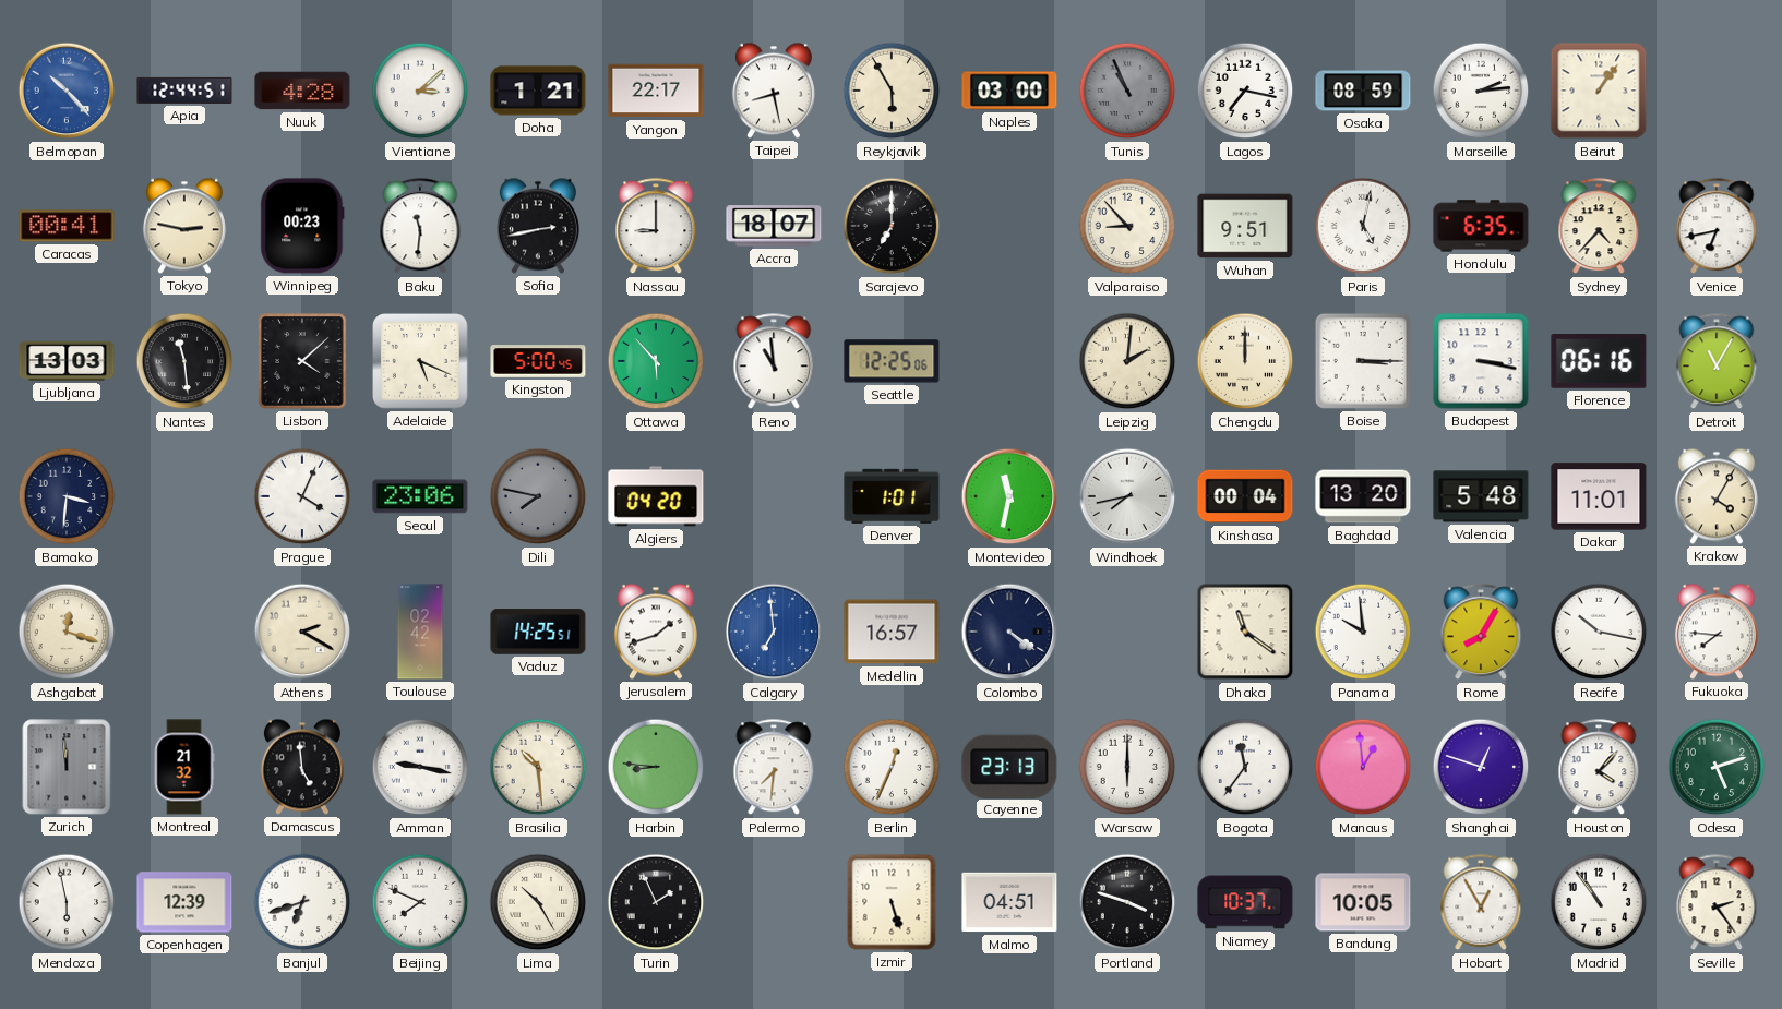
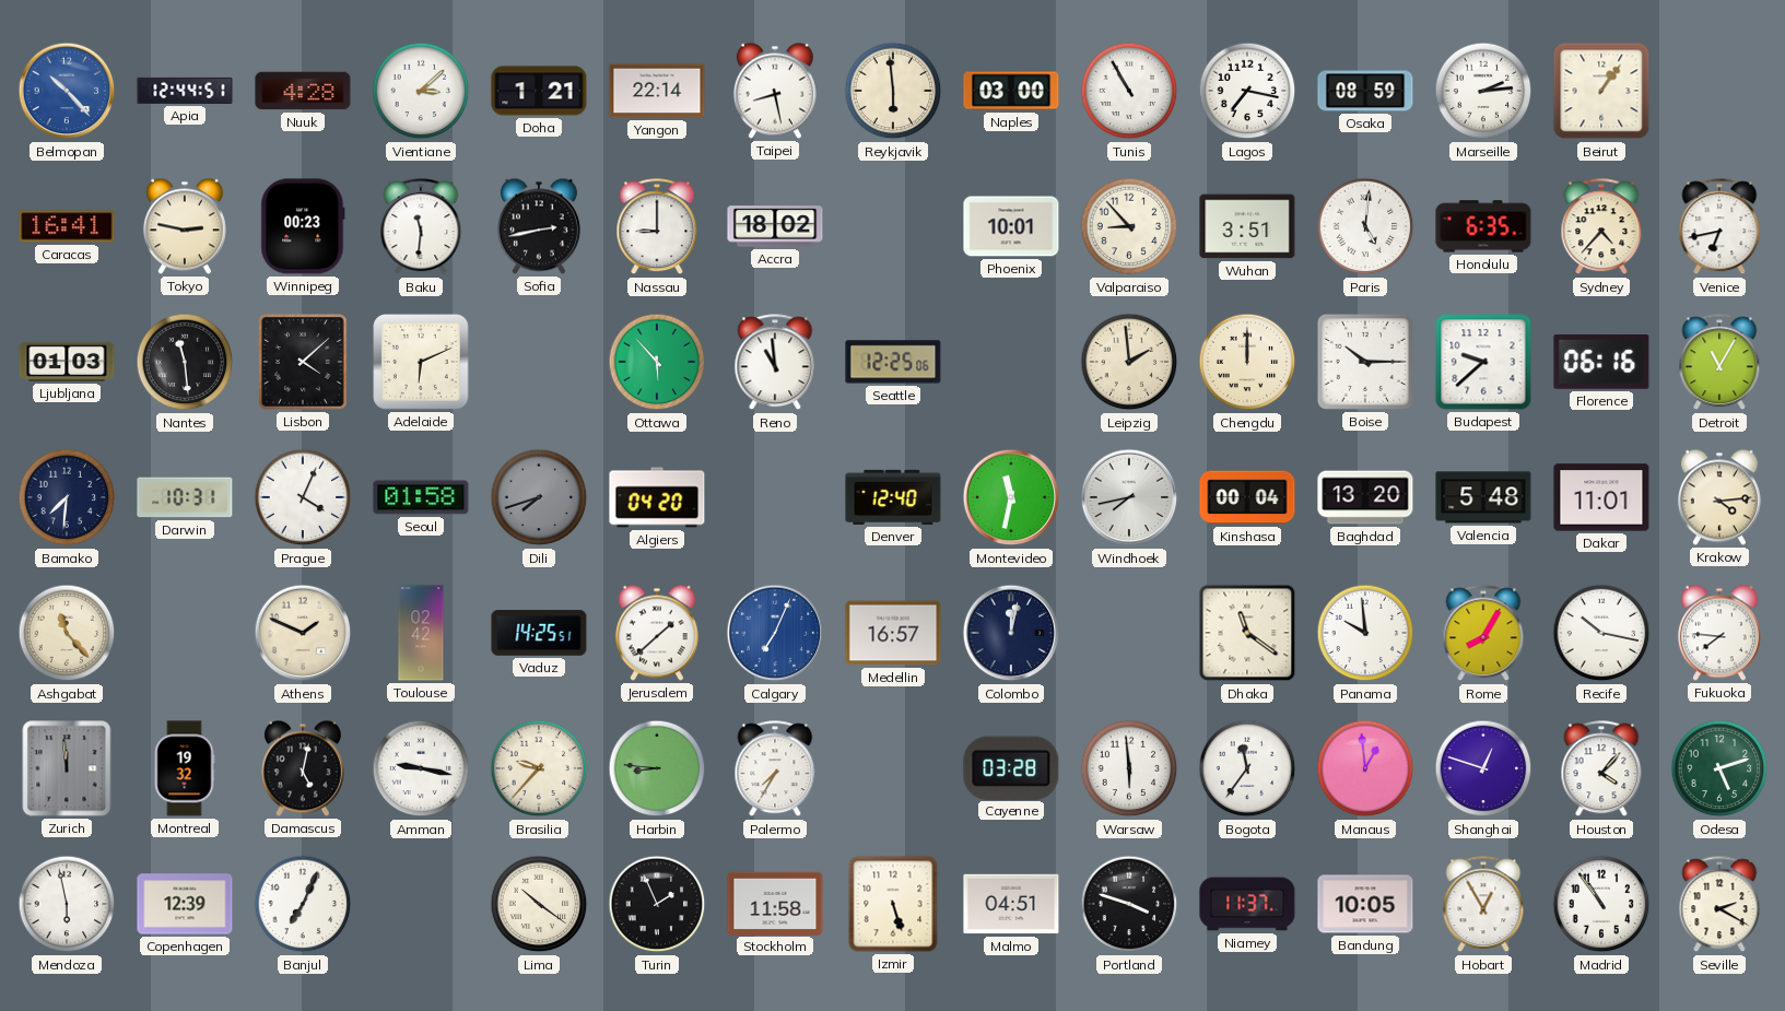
Yangon: 22:17 -> 22:14 (657, 91)
Reykjavik: 5:55 -> 5:59 (893, 91)
Tunis: 10:56 -> 10:55 (1129, 91)
Tunis dial: grey -> white (1129, 91)
Caracas: 00:41 -> 16:41 (67, 226)
Accra: 18:07 -> 18:02 (775, 226)
Sarajevo: 7:00 -> none (892, 226)
Phoenix: none -> 10:01 (1011, 226)
Wuhan: 9:51 -> 3:51 (1247, 226)
Paris: 5:02 -> 5:01 (1365, 226)
Ljubljana: 13:03 -> 01:03 (67, 362)
Adelaide: 5:19 -> 6:11 (421, 362)
Kingston: 5:00 -> none (538, 361)
Leipzig: 2:01 -> 1:59 (1129, 362)
Boise: 3:15 -> 10:15 (1365, 362)
Budapest: 3:17 -> 9:38 (1483, 362)
Bamako: 3:31 -> 7:31 (67, 497)
Darwin: none -> 10:31 (185, 497)
Seoul: 23:06 -> 01:58 (421, 497)
Dili: 7:47 -> 7:42 (539, 497)
Denver: 1:01 -> 12:40 (893, 497)
Krakow: 4:05 -> 4:14 (1719, 497)
Ashgabat: 12:18 -> 11:23 (67, 633)
Athens: 2:20 -> 1:49 (303, 633)
Jerusalem: 1:42 -> 1:38 (657, 633)
Calgary: 6:59 -> 7:04 (775, 633)
Colombo: 4:21 -> 12:02 (1011, 633)
Montreal: 21:32 -> 19:32 (185, 768)
Damascus: 4:59 -> 5:02 (303, 768)
Brasilia: 10:29 -> 9:37 (539, 768)
Palermo: 7:31 -> 7:35 (775, 769)
Berlin: 12:34 -> none (892, 767)
Cayenne: 23:13 -> 03:28 (1011, 767)
Warsaw: 6:00 -> 5:59 (1129, 768)
Banjul: 6:42 -> 7:04 (303, 904)
Beijing: 7:49 -> none (420, 902)
Lima: 10:25 -> 10:21 (539, 904)
Stockholm: none -> 11:58 (775, 903)
Niamey: 10:37 -> 11:37 (1247, 904)
Seville: 2:24 -> 2:20 (1719, 905)
